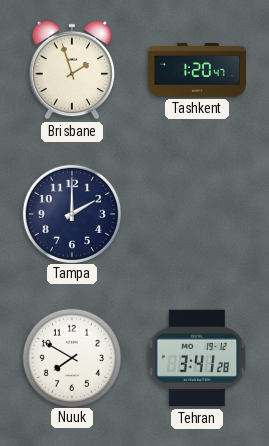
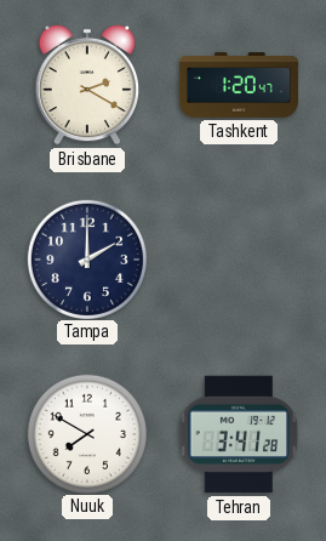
Brisbane: 1:57 -> 2:20 (87, 85)
